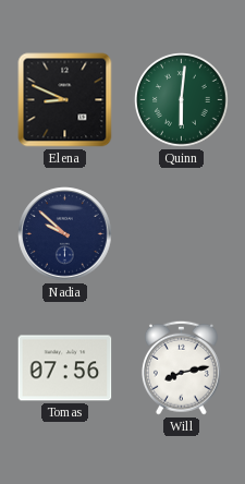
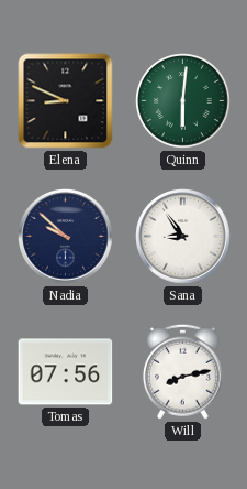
Sana: none -> 8:54 (183, 237)
